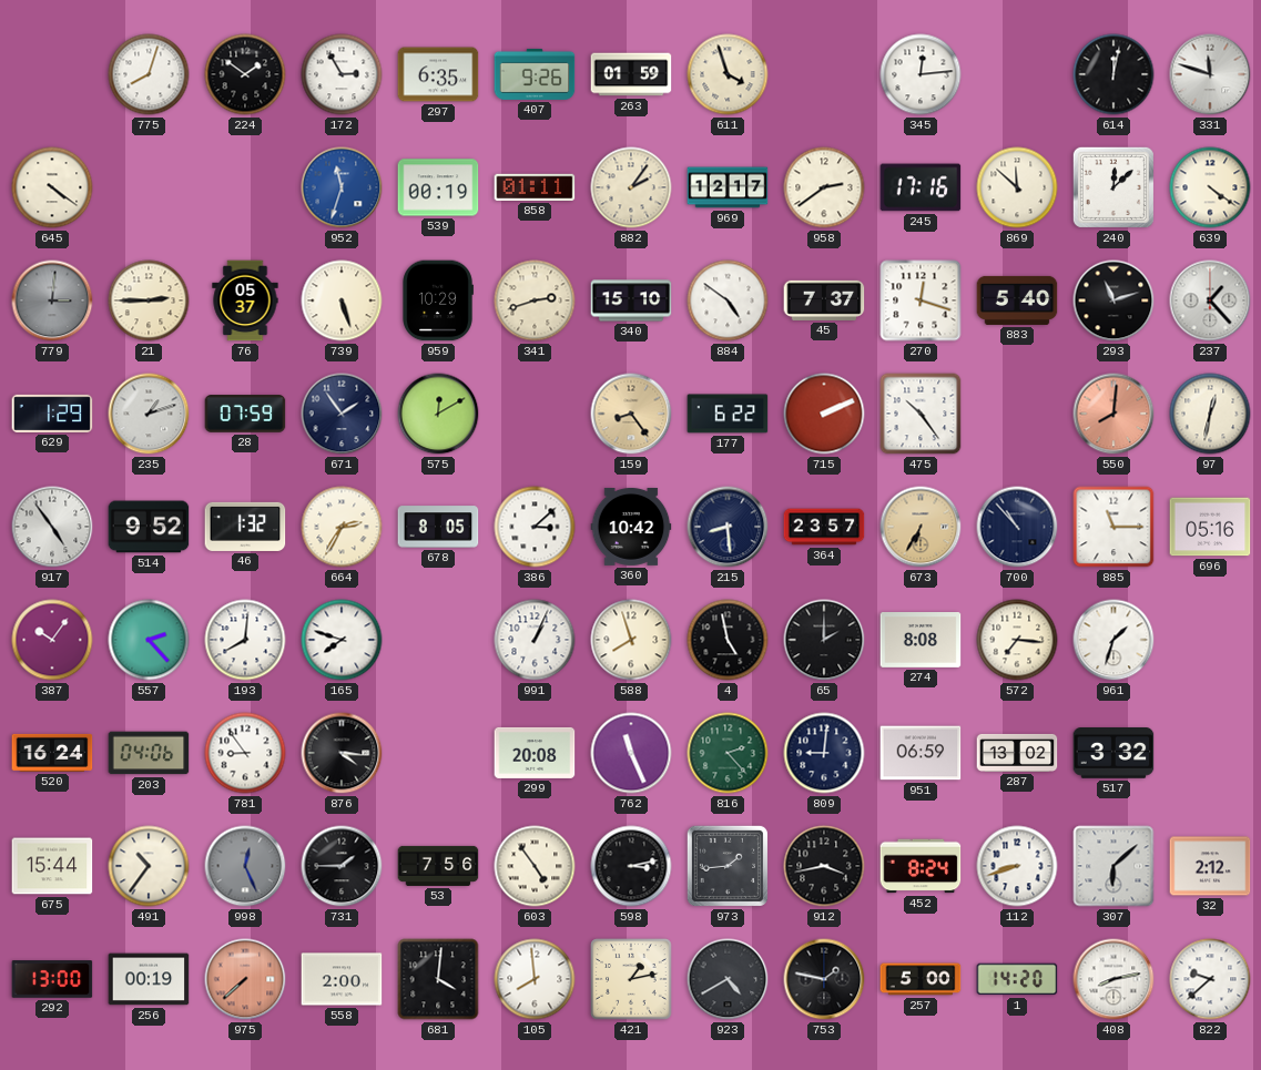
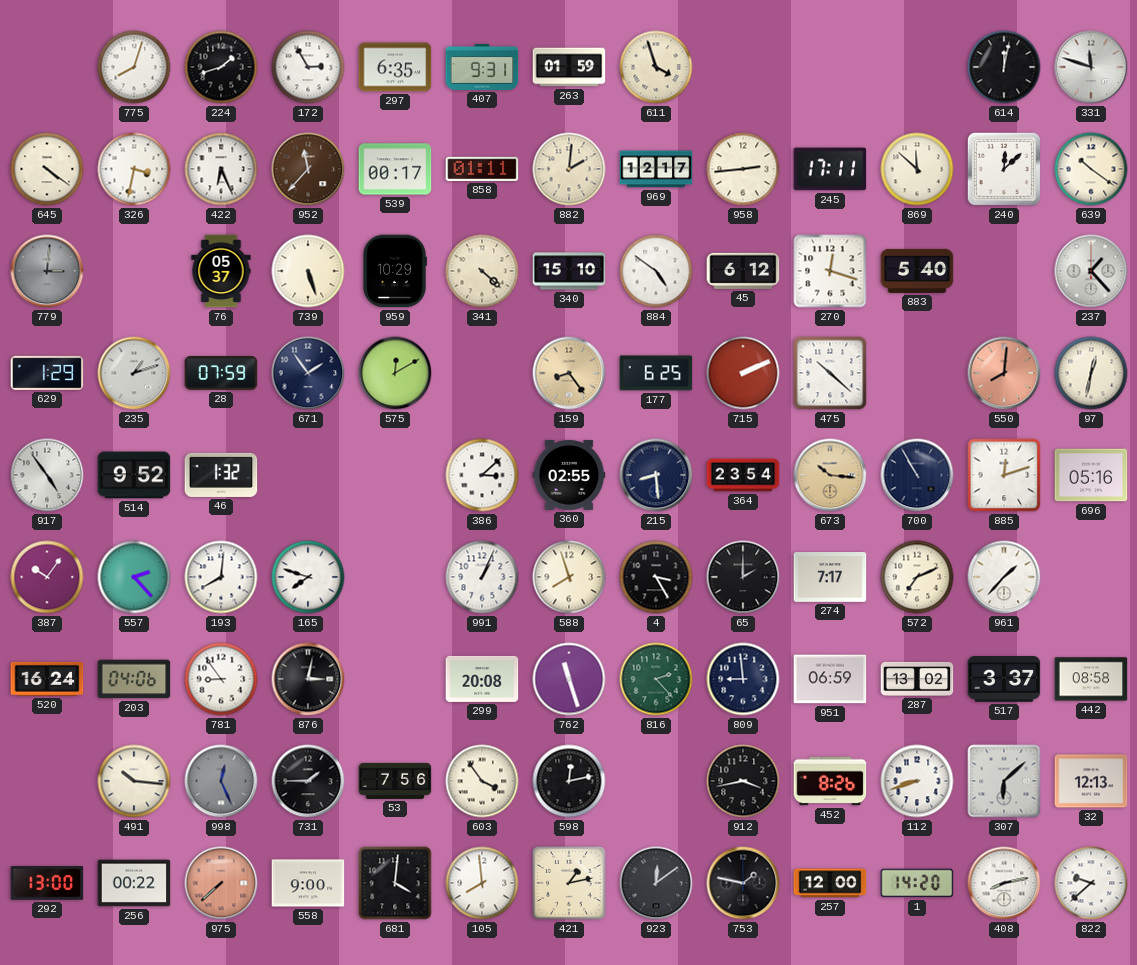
224: 1:51 -> 1:42 (221, 67)
407: 9:26 -> 9:31 (482, 67)
345: 12:14 -> none (921, 74)
326: none -> 3:32 (134, 169)
422: none -> 6:26 (221, 169)
952: 11:33 -> 11:37 (308, 169)
952 dial: blue -> brown (308, 169)
539: 00:19 -> 00:17 (395, 169)
882: 2:06 -> 2:01 (569, 169)
958: 2:39 -> 2:44 (743, 169)
245: 17:16 -> 17:11 (830, 169)
639: 4:21 -> 10:21 (1091, 169)
21: 2:45 -> none (149, 300)
341: 2:42 -> 4:22 (482, 271)
45: 7:37 -> 6:12 (743, 271)
293: 11:12 -> none (1113, 300)
177: 6:22 -> 6:25 (656, 373)
475: 10:24 -> 10:22 (830, 373)
664: 2:35 -> none (342, 527)
678: 8:05 -> none (438, 527)
360: 10:42 -> 02:55 (569, 475)
364: 23:57 -> 23:54 (743, 475)
673: 6:35 -> 10:16 (830, 475)
700: 10:53 -> 10:55 (917, 475)
885: 11:15 -> 12:12 (1004, 475)
4: 4:58 -> 3:25 (656, 577)
274: 8:08 -> 7:17 (830, 578)
572: 7:16 -> 7:11 (917, 577)
961: 1:33 -> 1:37 (1004, 577)
876: 4:16 -> 3:02 (308, 679)
762: 11:26 -> 11:27 (569, 679)
809: 9:01 -> 8:59 (743, 679)
517: 3:32 -> 3:37 (1004, 680)
442: none -> 08:58 (1091, 679)
675: 15:44 -> none (52, 866)
491: 10:36 -> 10:16 (134, 781)
603: 4:54 -> 3:54 (482, 781)
598: 3:13 -> 12:13 (569, 781)
973: 1:44 -> none (728, 866)
452: 8:24 -> 8:26 (830, 781)
32: 2:12 -> 12:13 (1091, 781)
256: 00:19 -> 00:22 (134, 883)
558: 2:00 -> 9:00 (308, 883)
923: 4:40 -> 12:09 (656, 883)
257: 5:00 -> 12:00 (830, 883)
